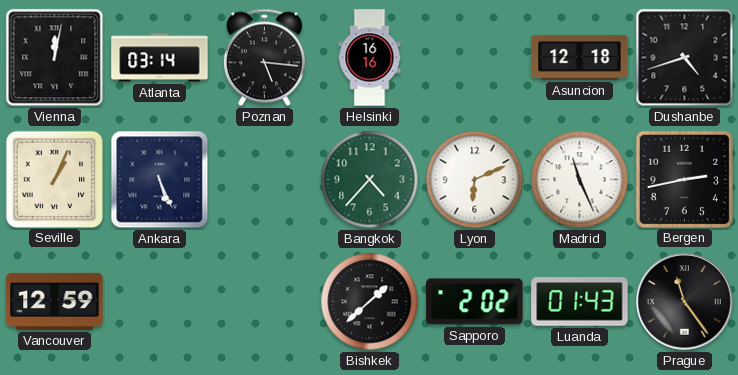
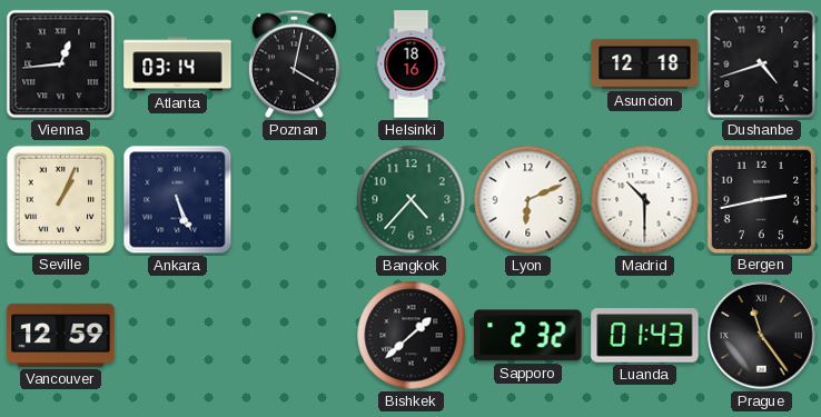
Vienna: 12:02 -> 12:44 (61, 64)
Poznan: 5:16 -> 4:02 (294, 64)
Helsinki: 16:16 -> 18:16 (412, 64)
Madrid: 11:26 -> 10:30 (645, 200)
Sapporo: 2:02 -> 2:32 (528, 336)
